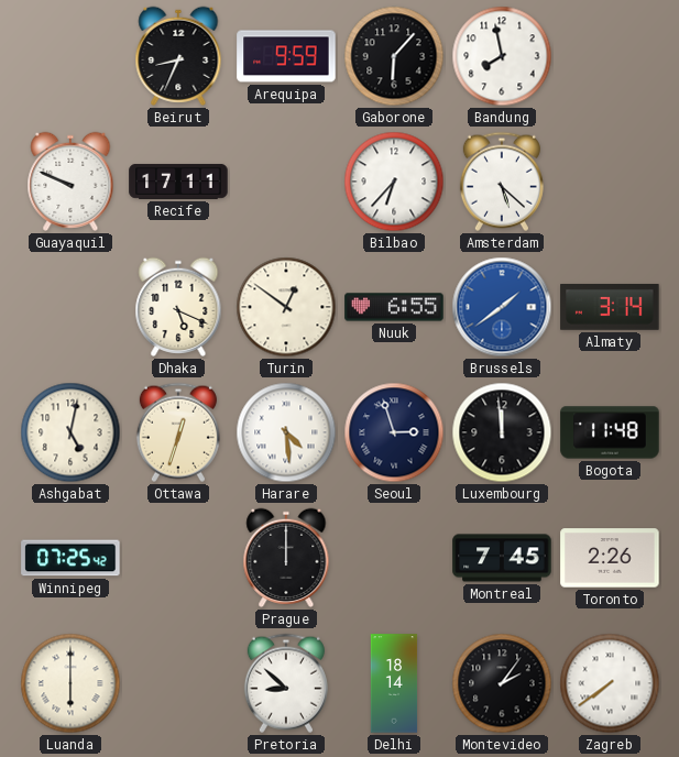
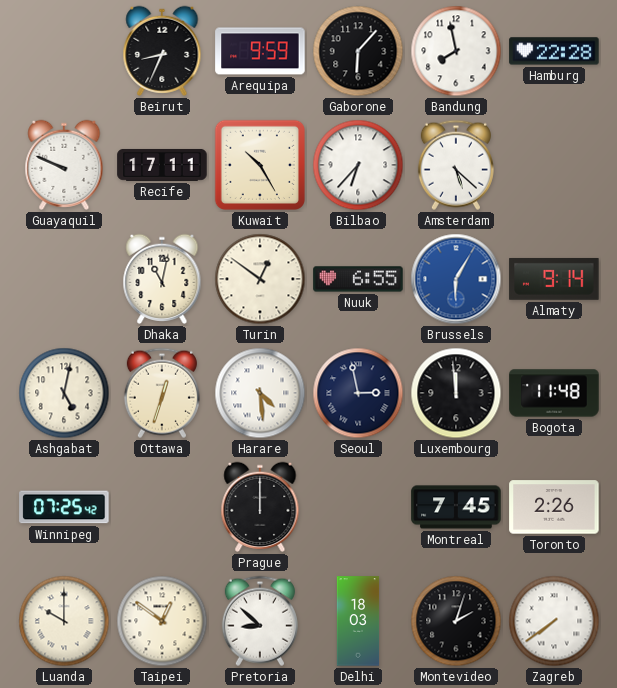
Hamburg: none -> 22:28 (554, 51)
Kuwait: none -> 10:25 (260, 165)
Dhaka: 5:19 -> 11:02 (162, 279)
Brussels: 1:39 -> 6:05 (456, 279)
Almaty: 3:14 -> 9:14 (554, 279)
Seoul: 2:57 -> 2:58 (358, 393)
Luanda: 6:00 -> 10:00 (64, 621)
Taipei: none -> 12:51 (162, 621)
Delhi: 18:14 -> 18:03 (358, 621)
Montevideo: 2:06 -> 2:03 (456, 621)
